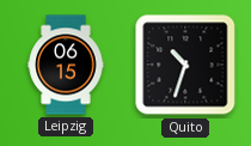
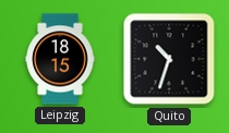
Leipzig: 06:15 -> 18:15 (60, 59)
